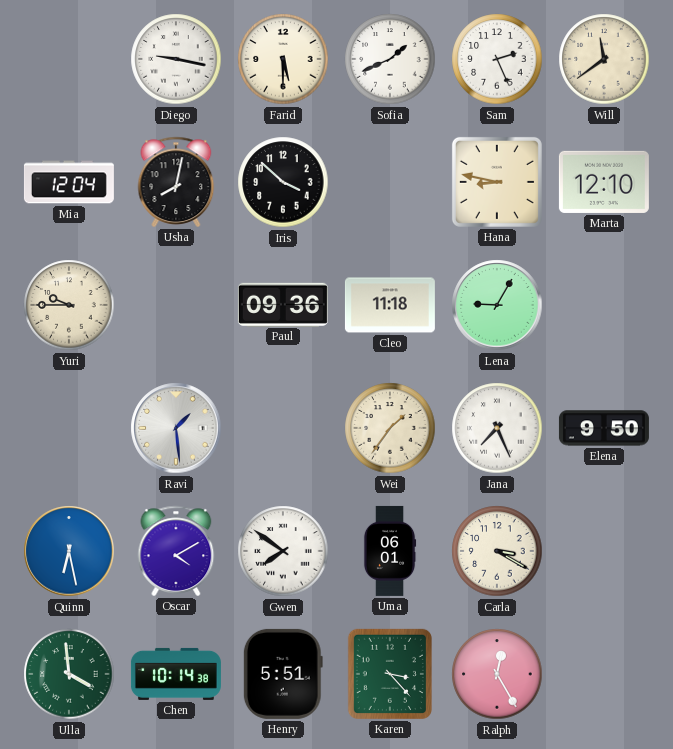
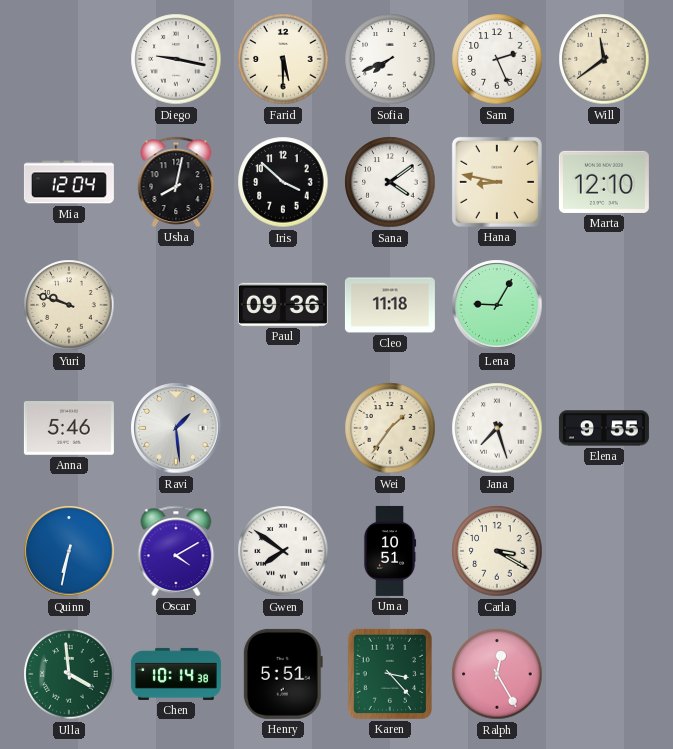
Sofia: 1:41 -> 7:41 (390, 59)
Sana: none -> 4:09 (390, 182)
Yuri: 9:45 -> 9:48 (69, 305)
Anna: none -> 5:46 (69, 429)
Jana: 7:26 -> 7:27 (497, 428)
Elena: 9:50 -> 9:55 (604, 428)
Quinn: 6:28 -> 6:32 (69, 551)
Uma: 06:01 -> 10:51 (390, 551)
